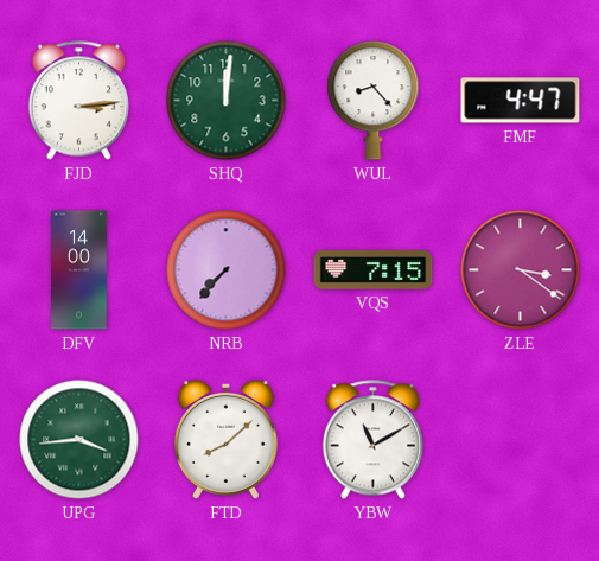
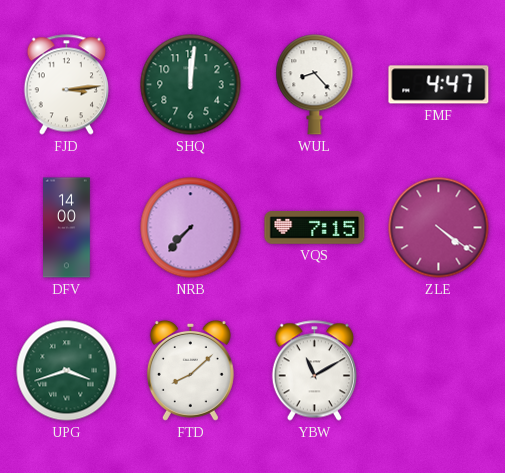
ZLE: 3:21 -> 4:21 (439, 228)
UPG: 3:44 -> 3:42 (67, 371)
